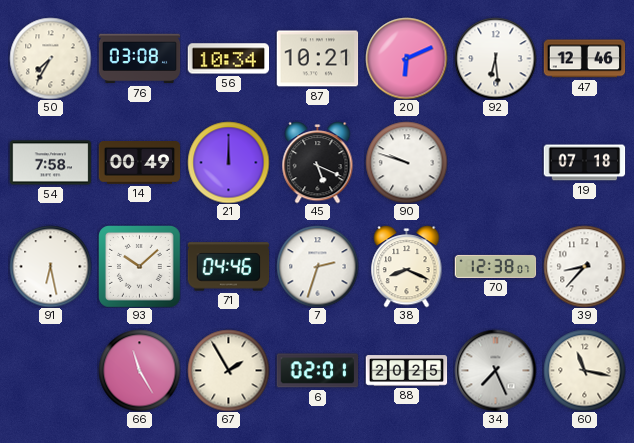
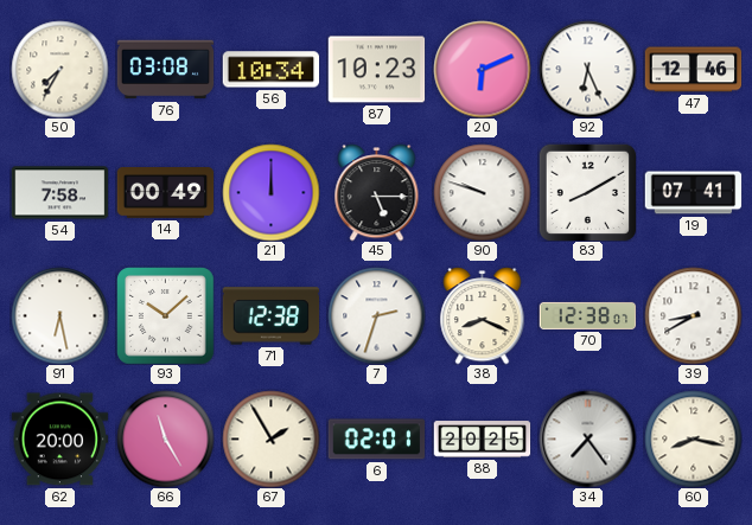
87: 10:21 -> 10:23 (376, 70)
92: 6:29 -> 6:26 (587, 69)
45: 5:19 -> 5:15 (377, 193)
83: none -> 8:10 (587, 192)
19: 07:18 -> 07:41 (693, 193)
71: 04:46 -> 12:38 (270, 316)
39: 8:37 -> 8:40 (693, 315)
62: none -> 20:00 (59, 440)
34: 7:26 -> 7:24 (587, 438)
60: 11:17 -> 8:17 (693, 438)
